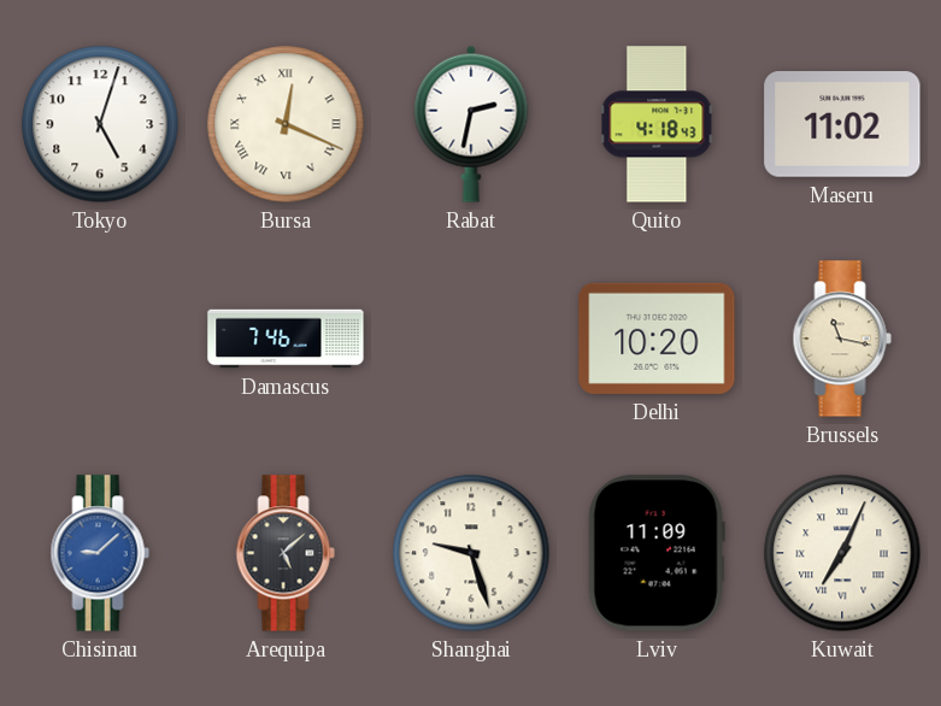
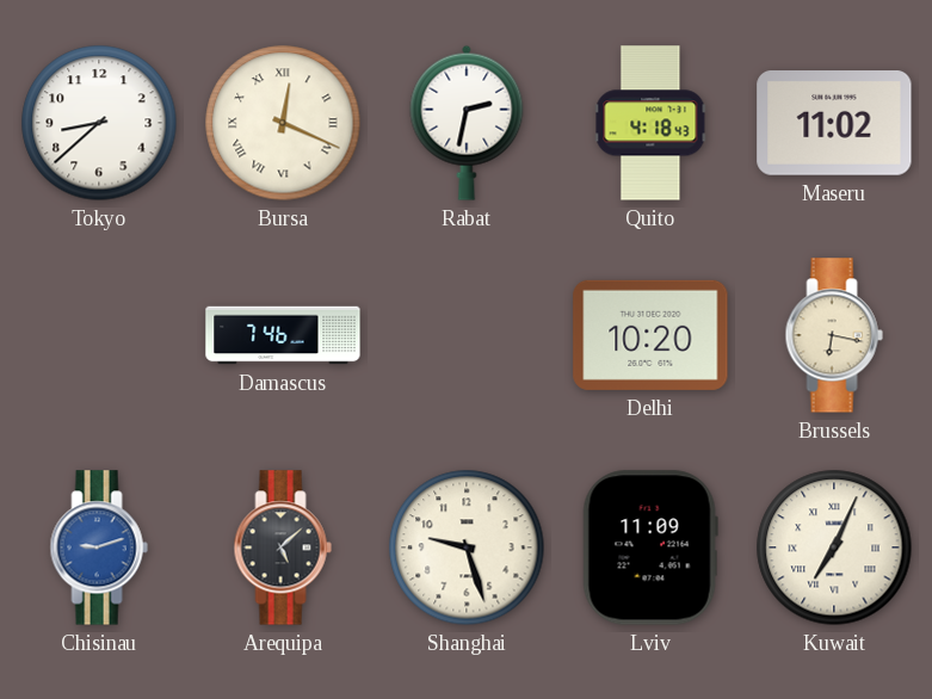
Tokyo: 5:03 -> 8:38 (99, 123)
Brussels: 11:17 -> 6:17 (834, 335)
Chisinau: 9:08 -> 9:12 (99, 548)
